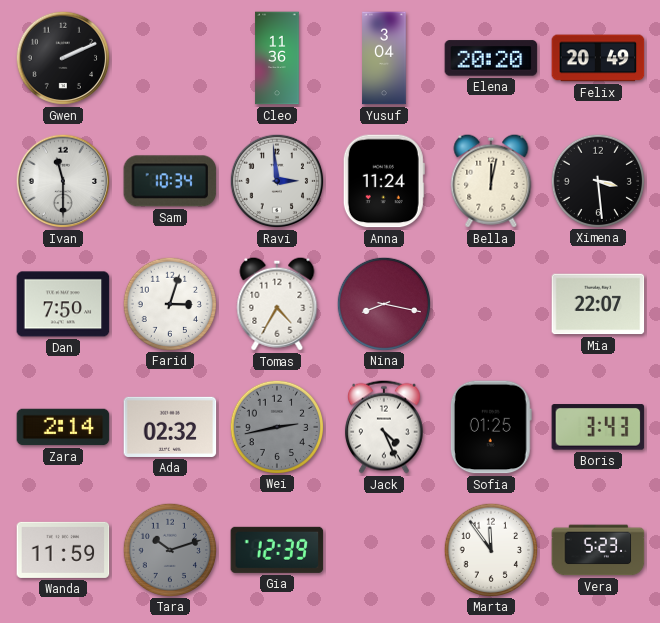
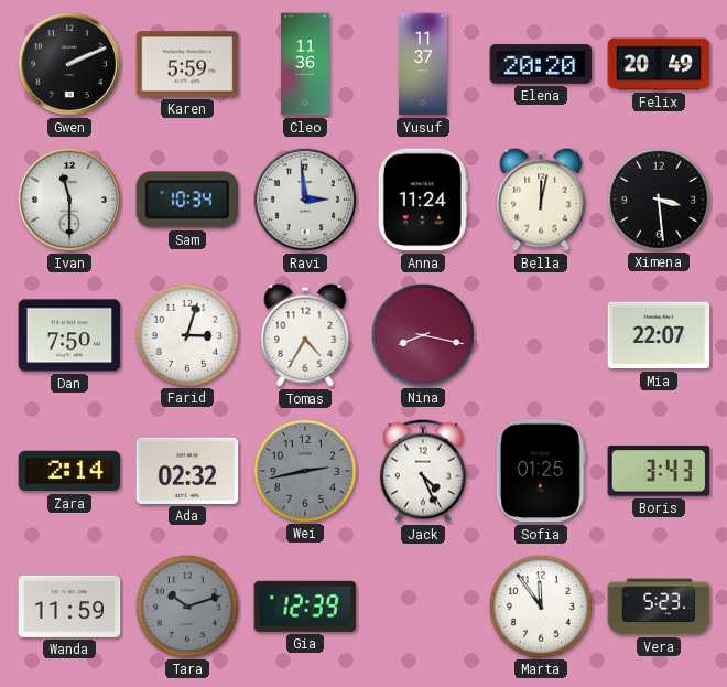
Karen: none -> 5:59 (187, 64)
Yusuf: 3:04 -> 11:37 (423, 64)
